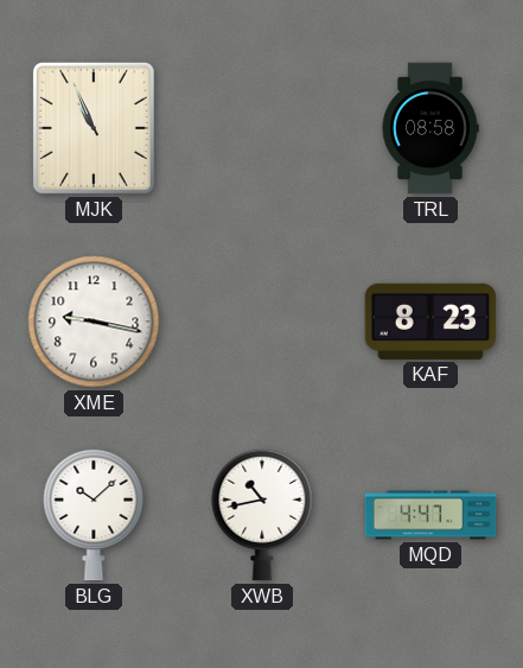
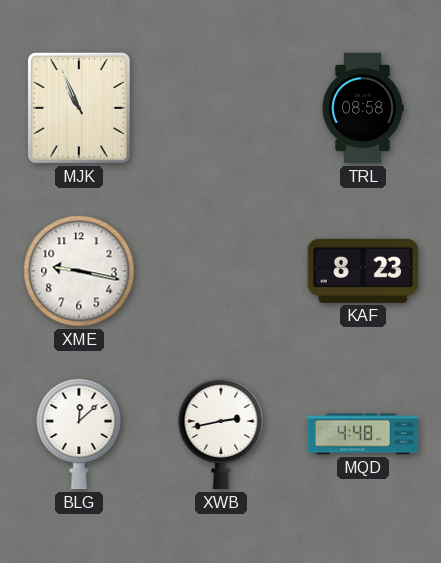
BLG: 10:08 -> 12:08 (79, 434)
XWB: 10:43 -> 2:43 (221, 434)
MQD: 4:47 -> 4:48 (363, 434)
